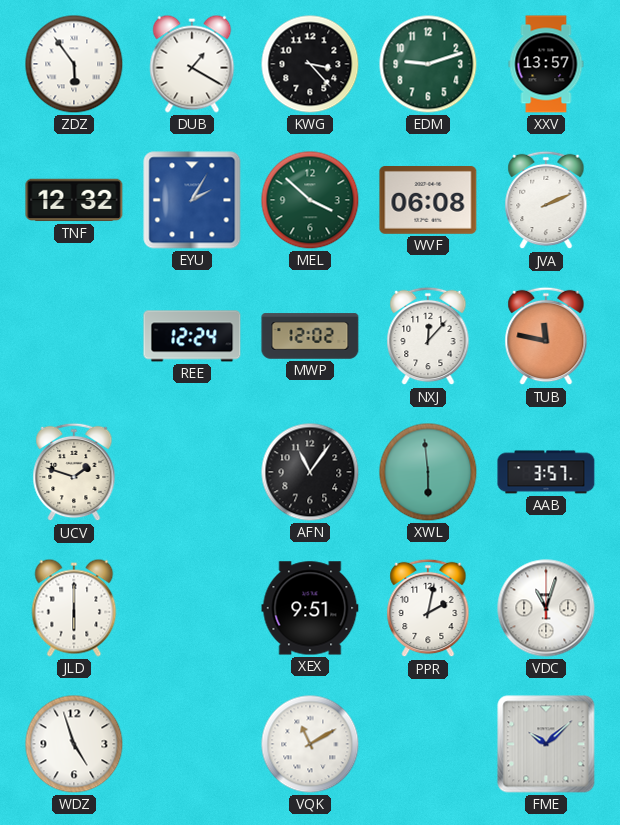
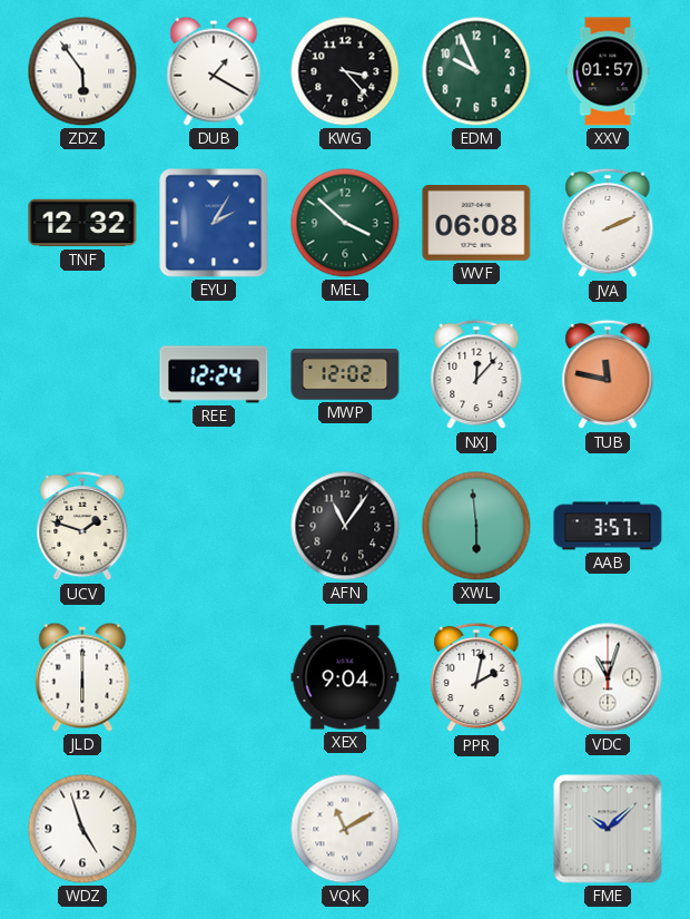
EDM: 9:12 -> 9:56 (476, 71)
XXV: 13:57 -> 01:57 (608, 71)
XEX: 9:51 -> 9:04 (345, 677)
